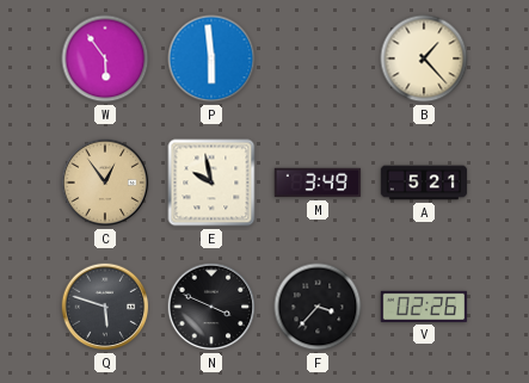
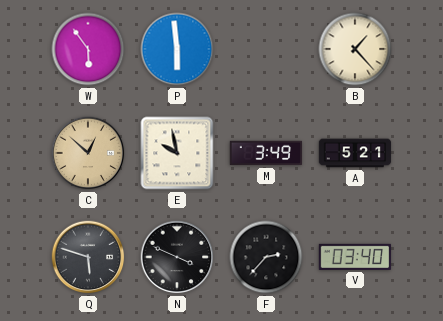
C: 12:54 -> 12:52 (88, 153)
F: 3:37 -> 2:37 (266, 257)
V: 02:26 -> 03:40 (354, 257)
